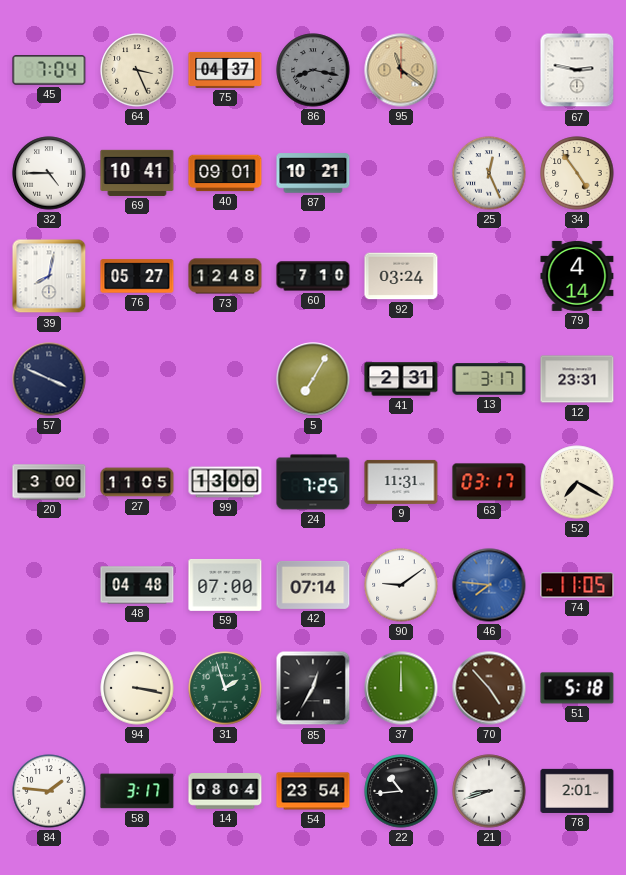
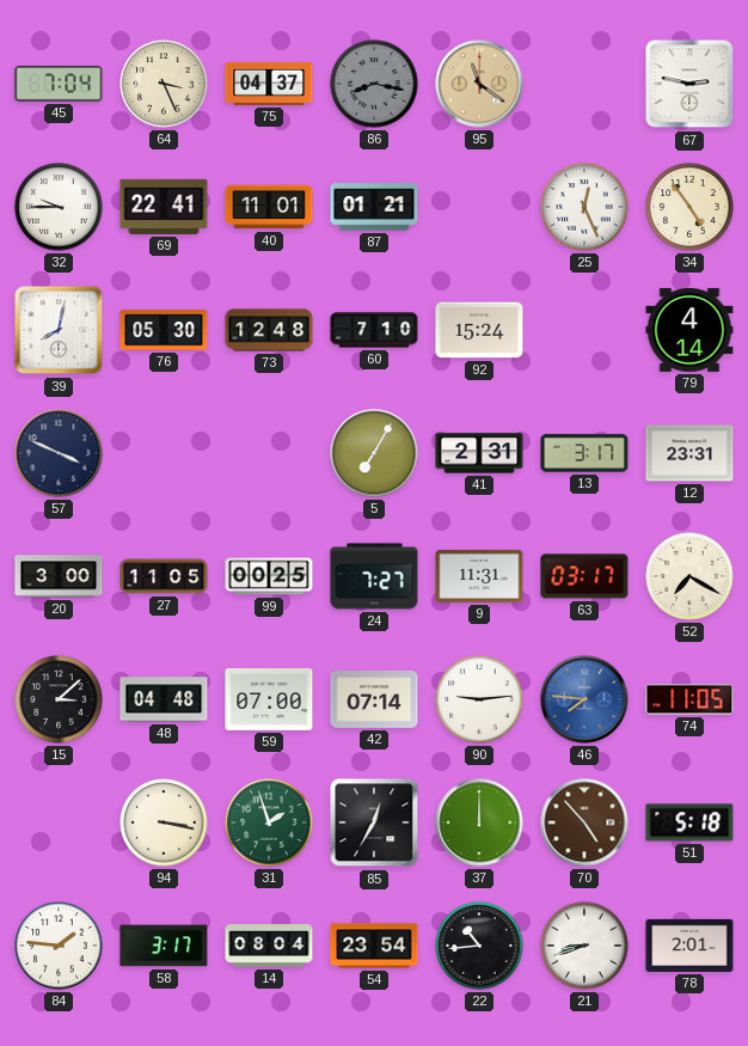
32: 4:45 -> 9:45 (59, 207)
69: 10:41 -> 22:41 (164, 207)
40: 09:01 -> 11:01 (269, 207)
87: 10:21 -> 01:21 (374, 207)
76: 05:27 -> 05:30 (164, 330)
92: 03:24 -> 15:24 (479, 330)
99: 13:00 -> 00:25 (269, 576)
24: 7:25 -> 7:27 (374, 576)
15: none -> 3:08 (59, 699)
90: 9:09 -> 9:14 (479, 699)
